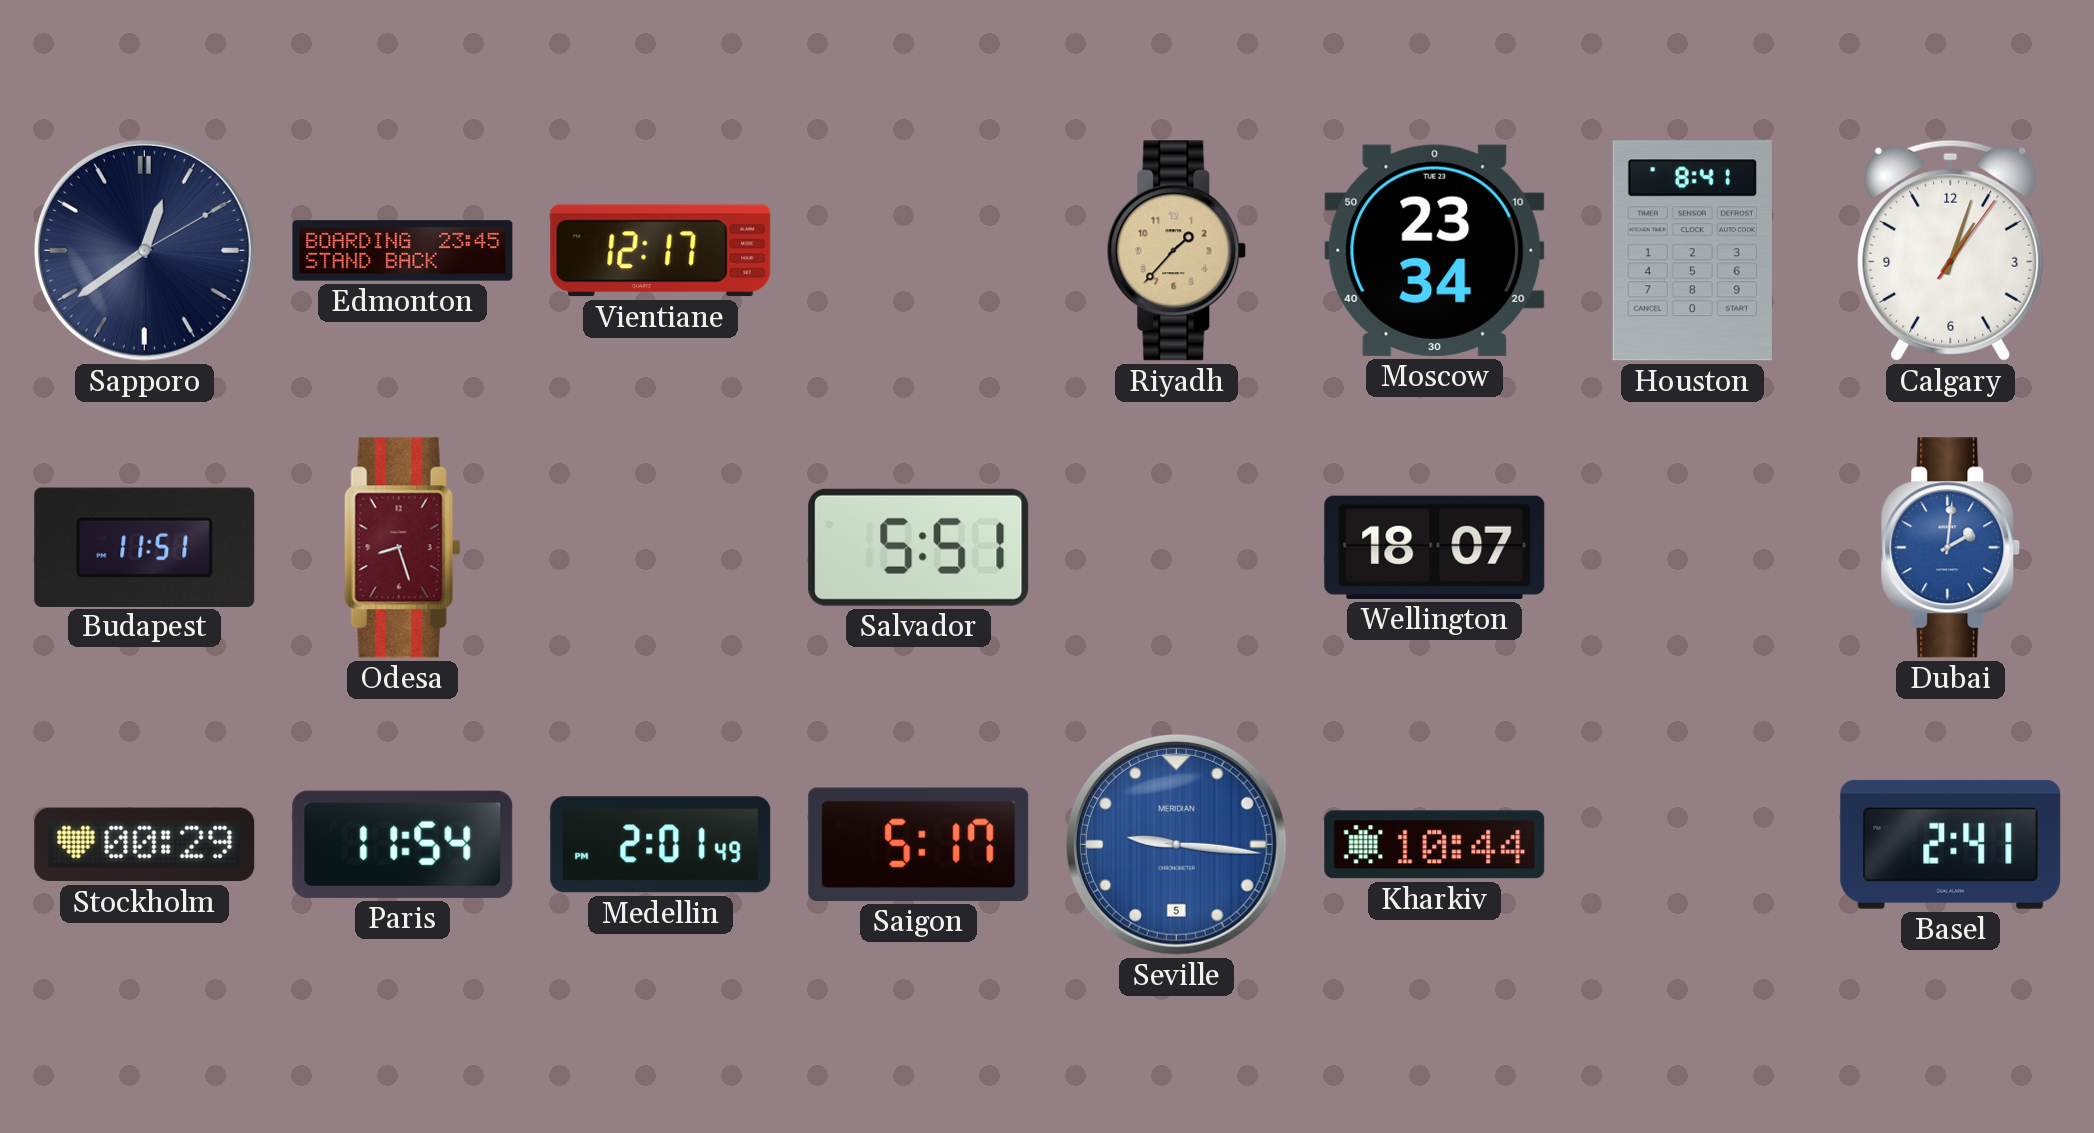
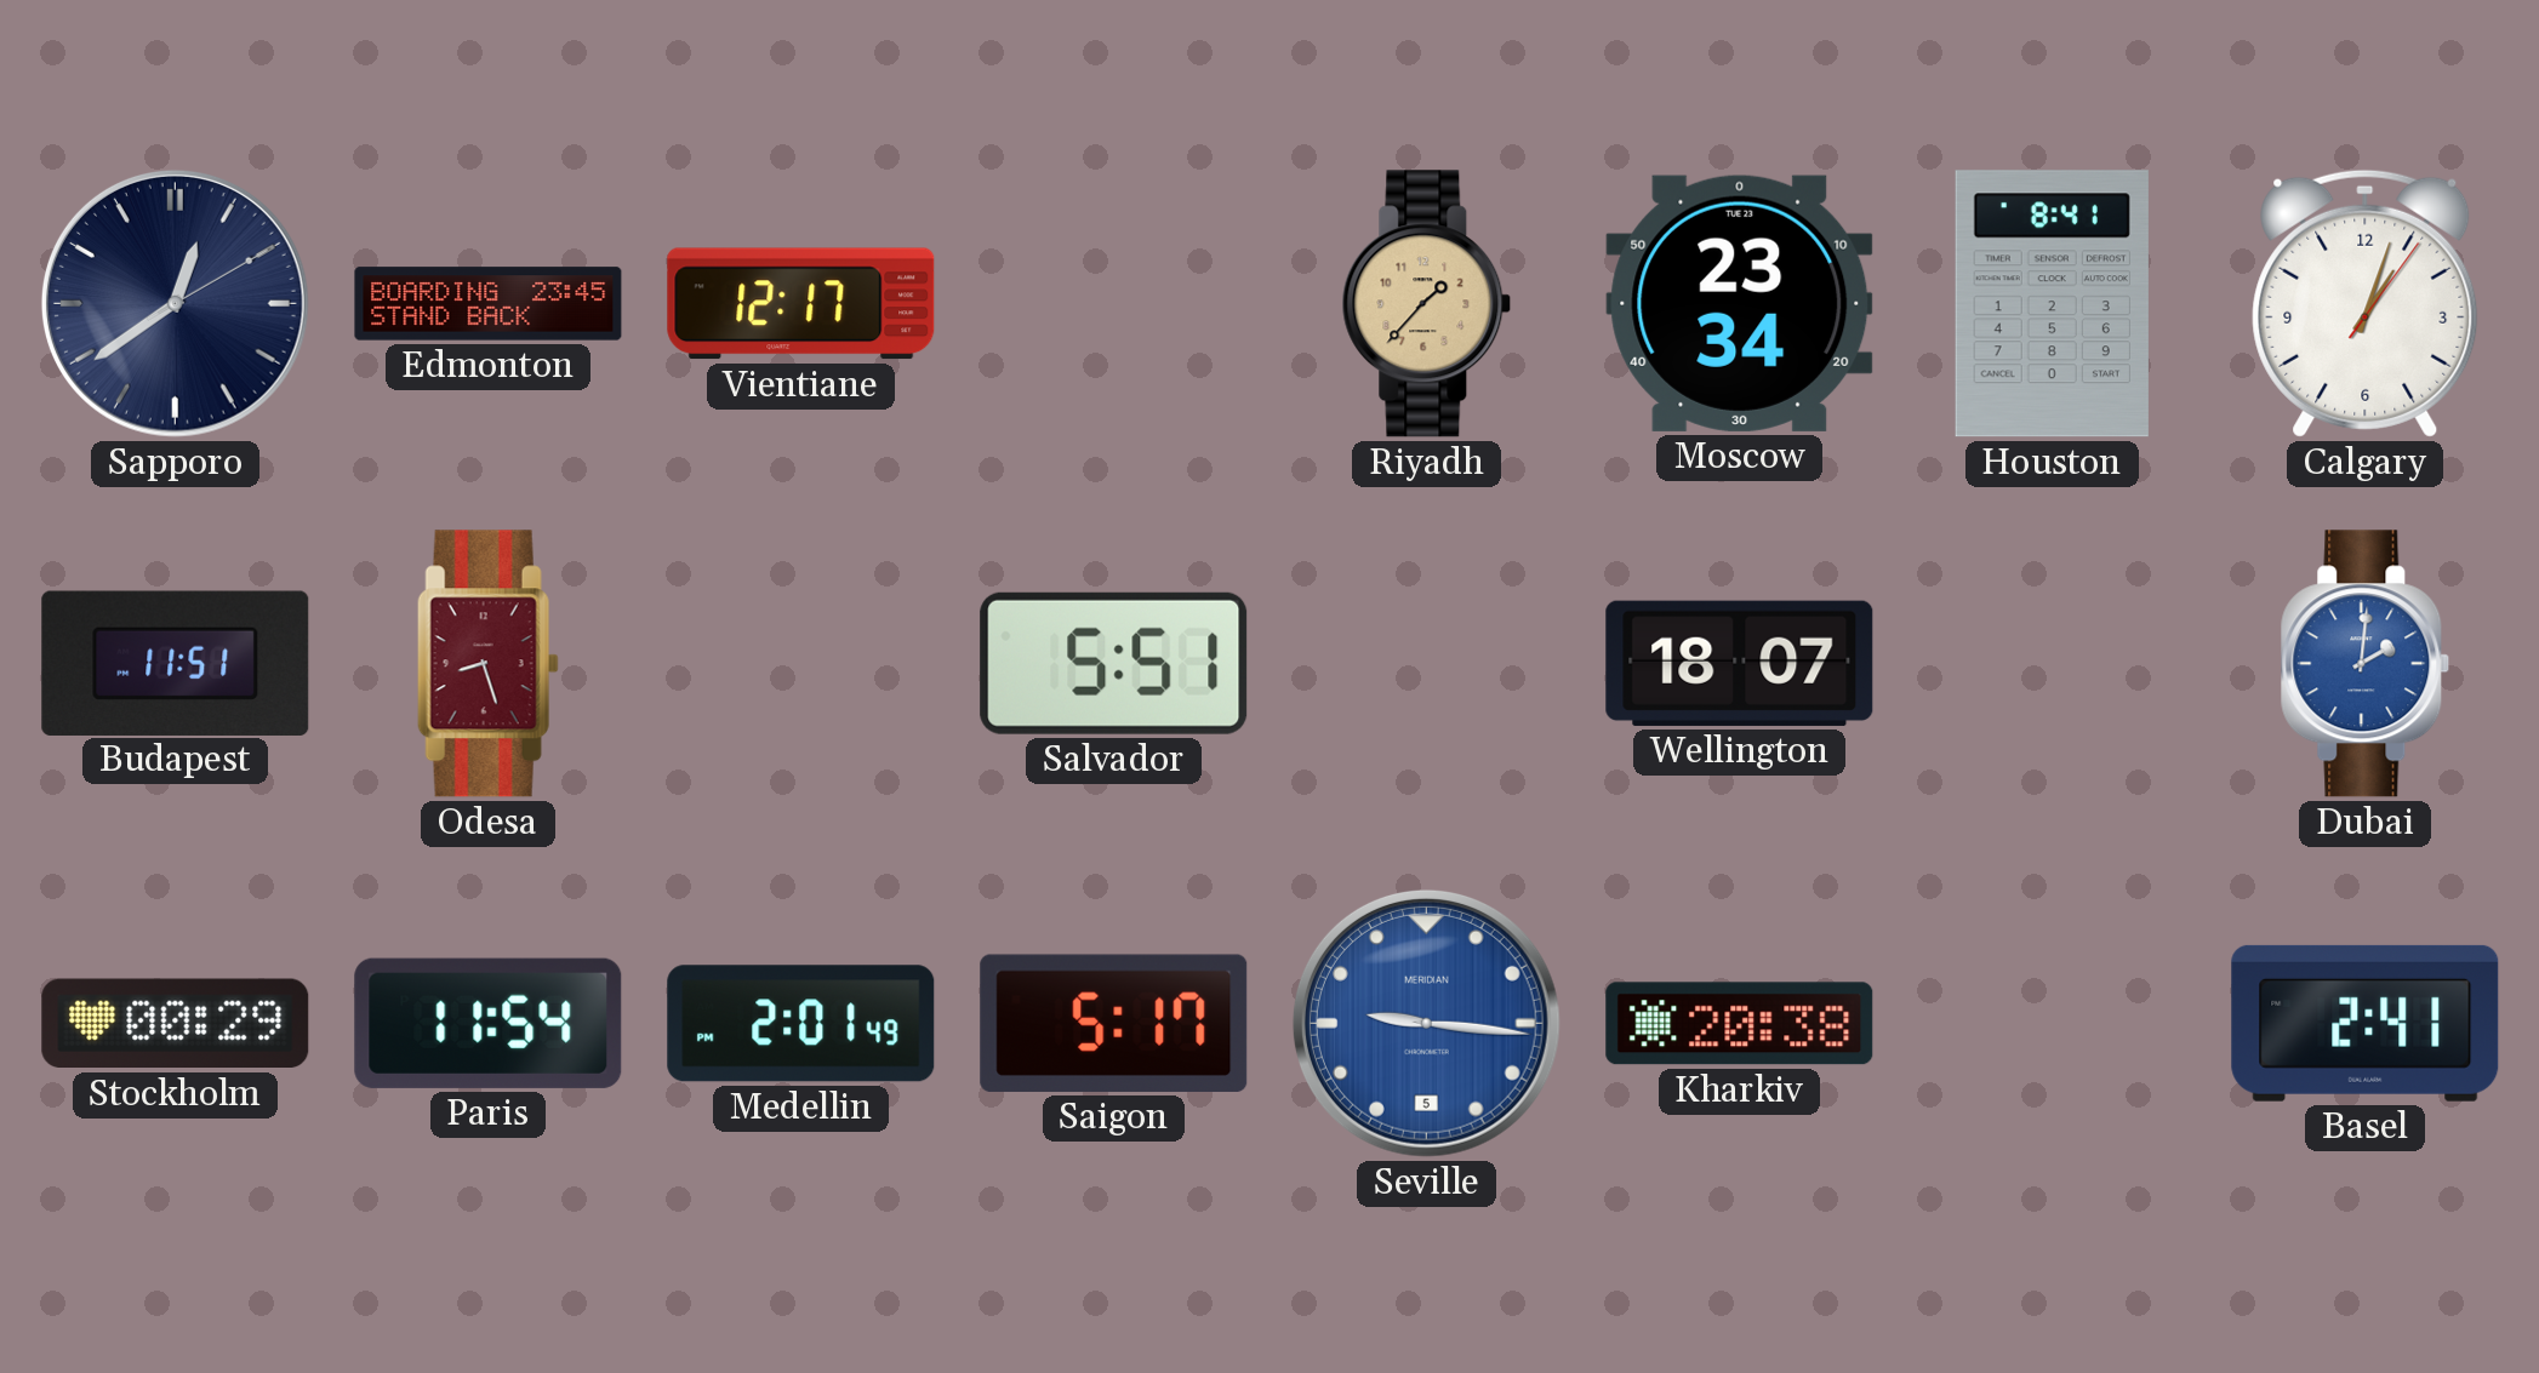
Kharkiv: 10:44 -> 20:38 (1740, 1024)
